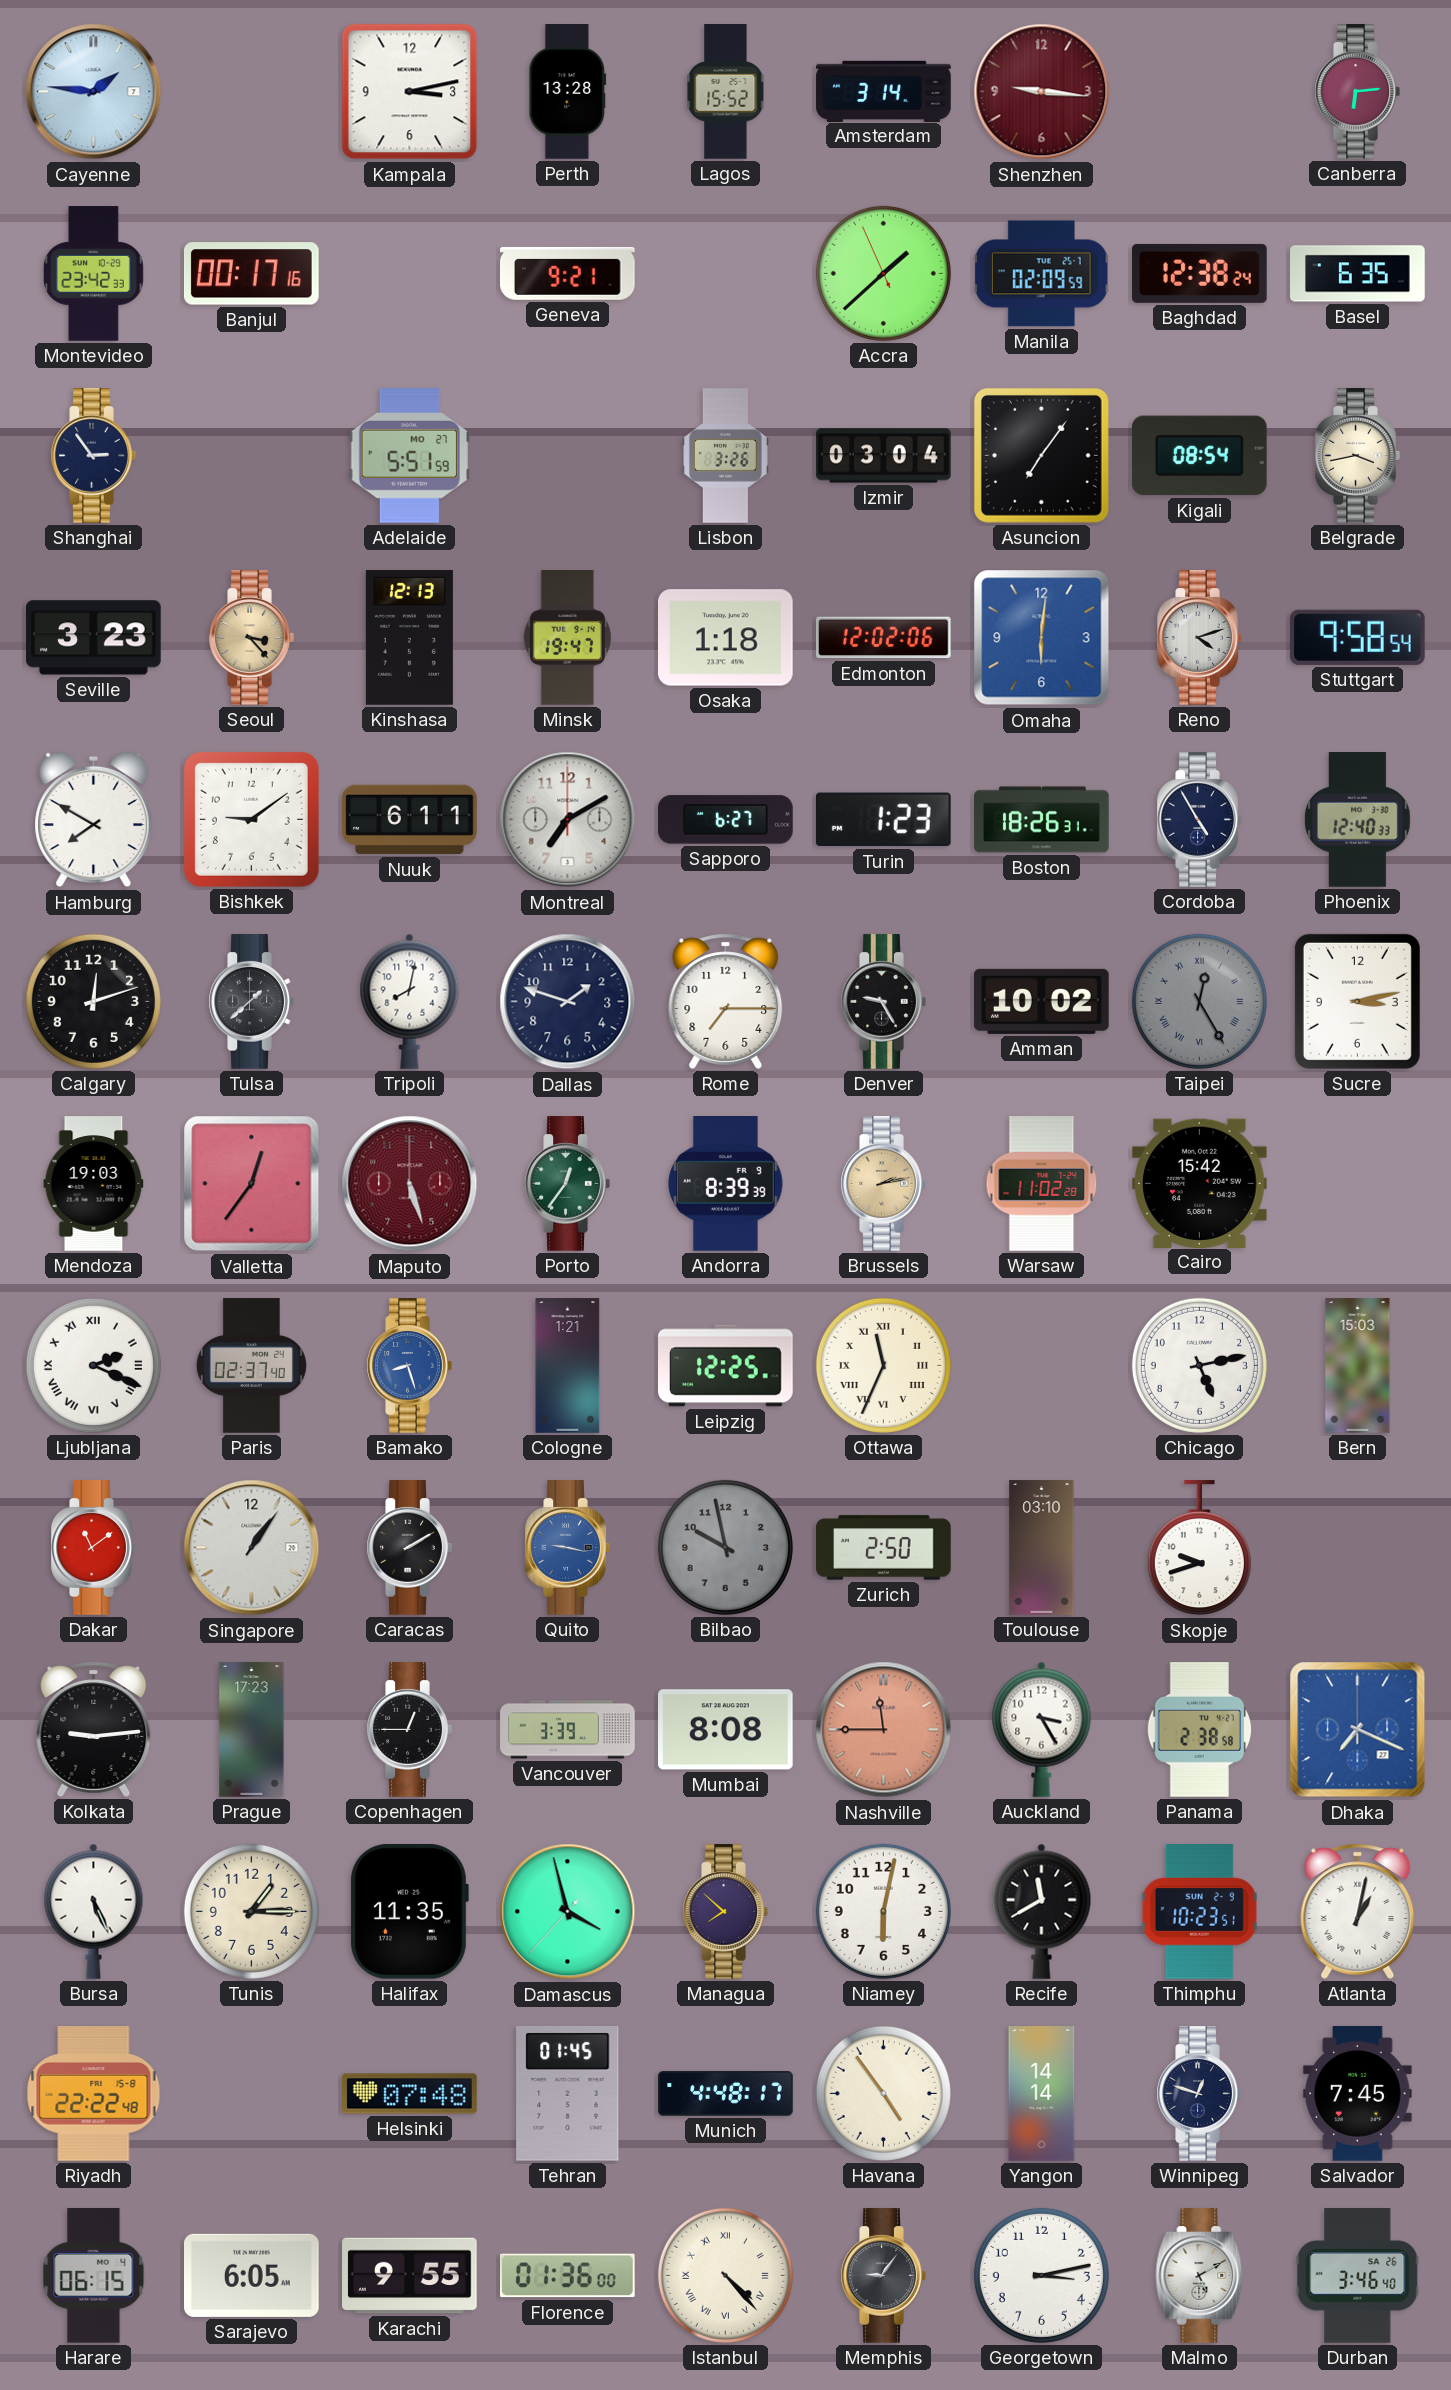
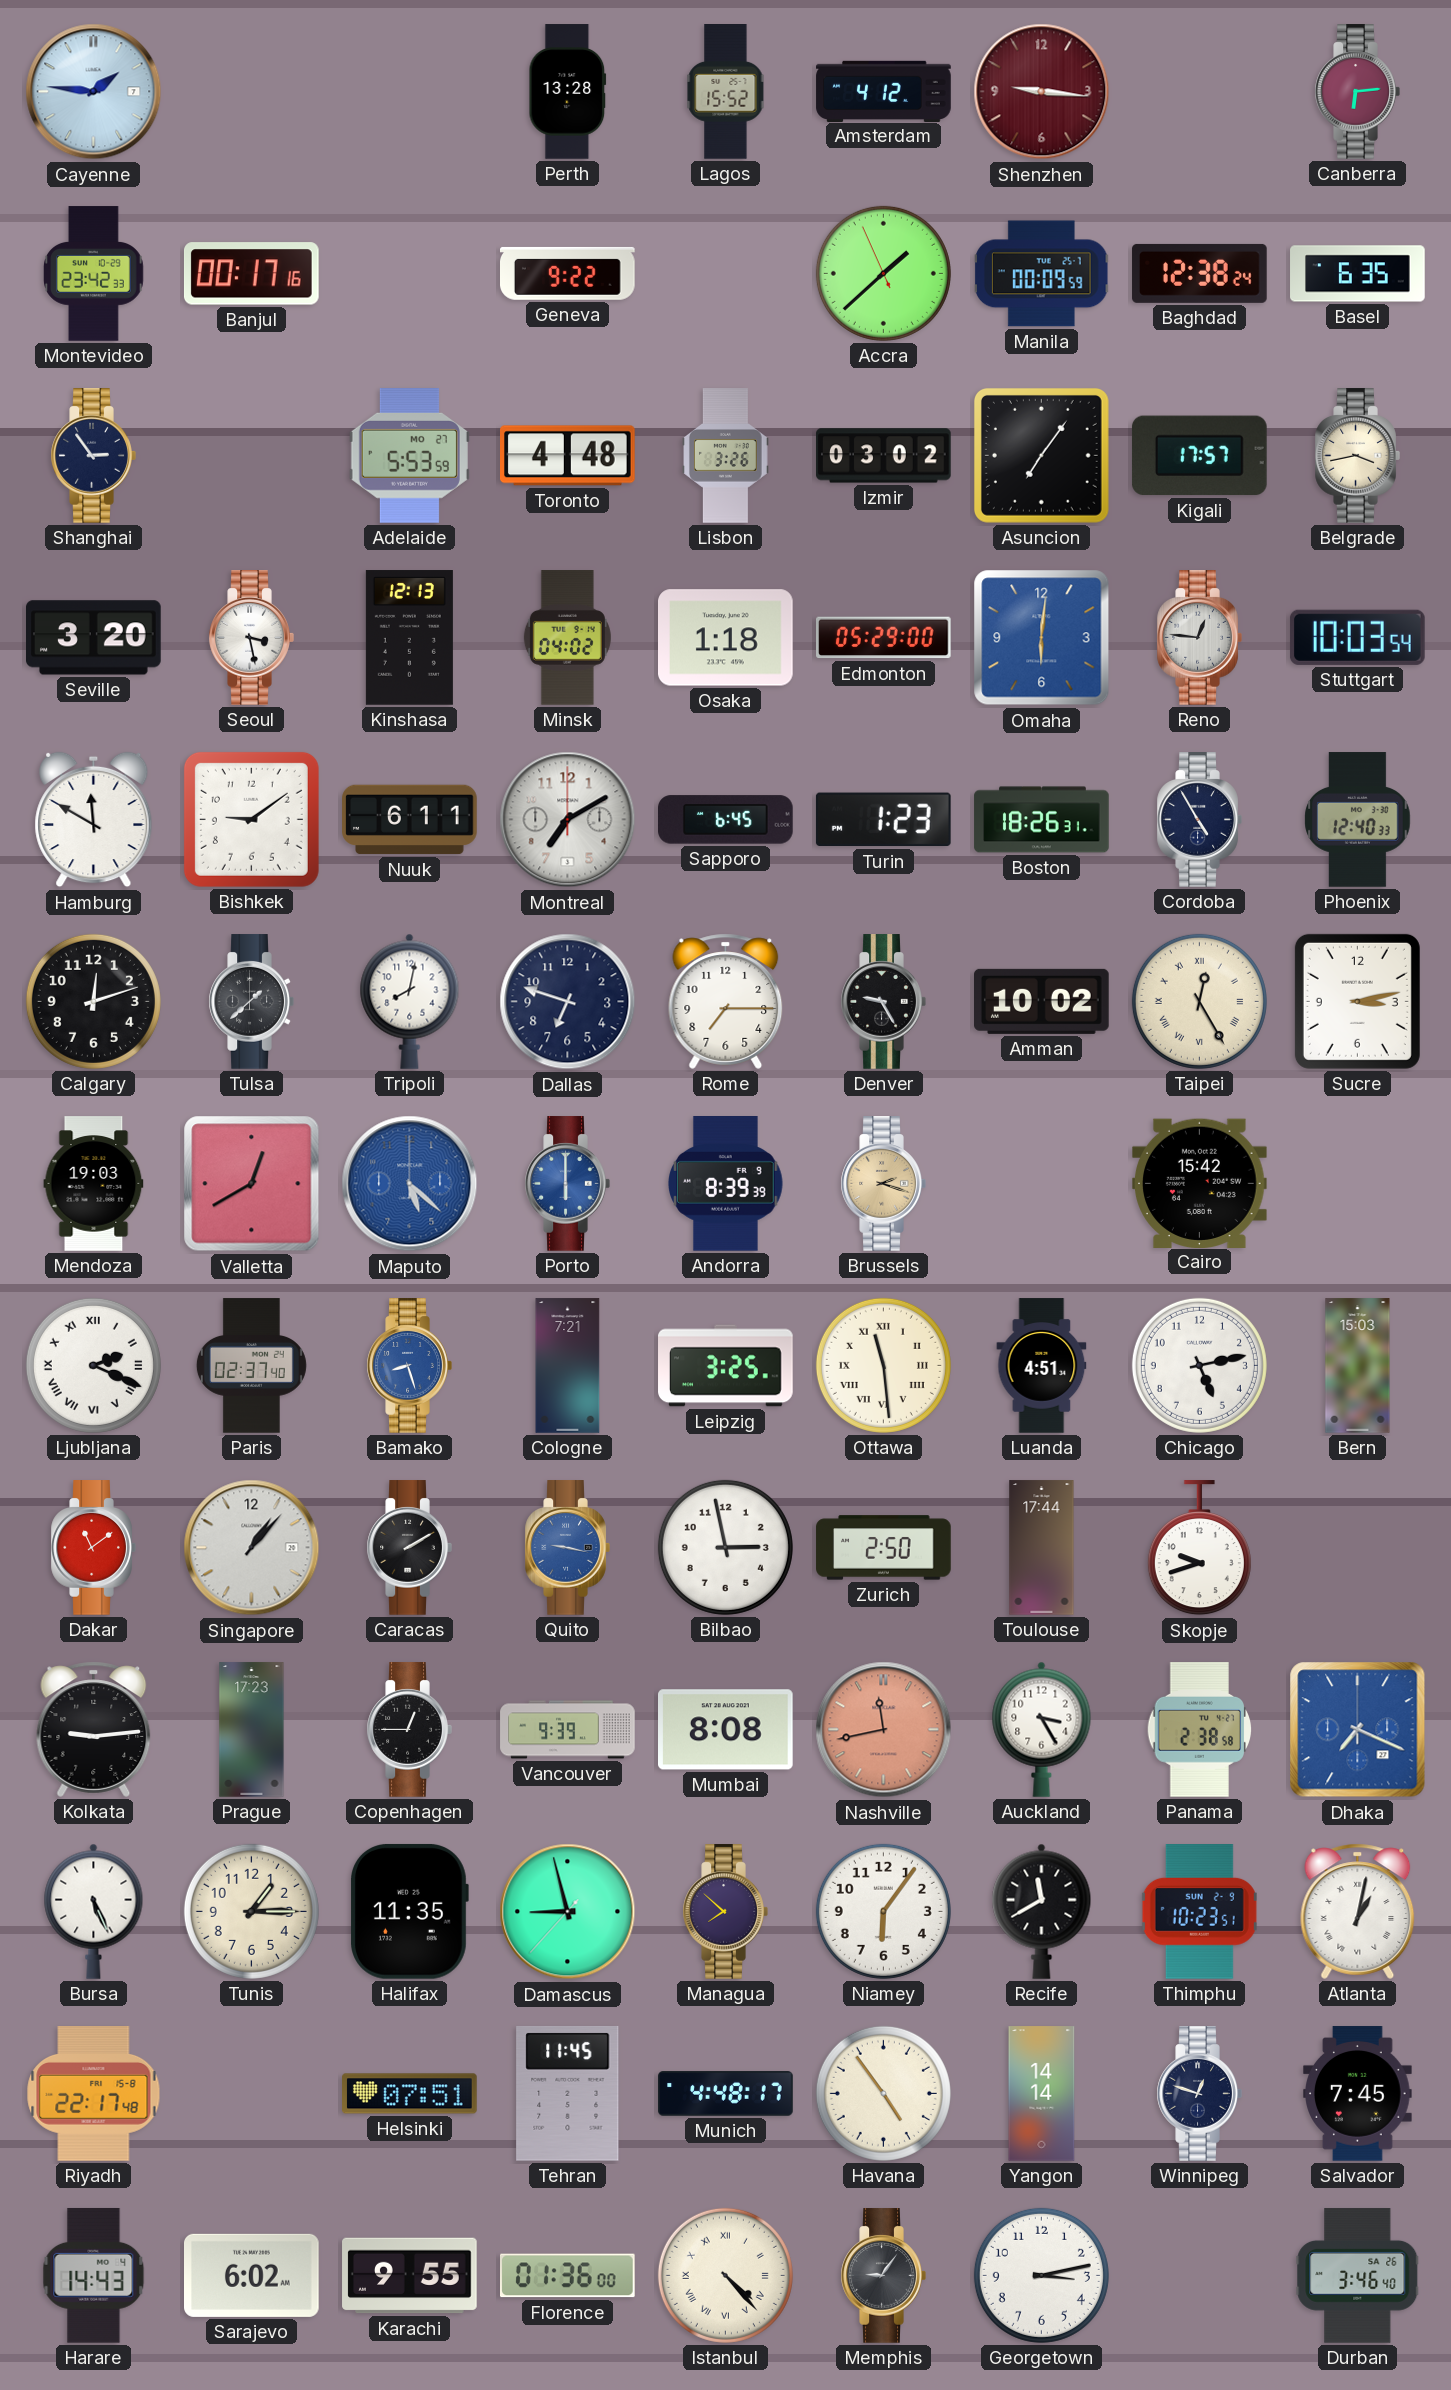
Kampala: 3:13 -> none (410, 92)
Amsterdam: 3:14 -> 4:12 (884, 91)
Geneva: 9:21 -> 9:22 (568, 273)
Manila: 02:09 -> 00:09 (1042, 274)
Adelaide: 5:51 -> 5:53 (409, 456)
Toronto: none -> 4:48 (568, 456)
Izmir: 03:04 -> 03:02 (884, 456)
Kigali: 08:54 -> 17:57 (1199, 456)
Seville: 3:23 -> 3:20 (94, 638)
Seoul: 3:23 -> 3:28 (251, 638)
Seoul dial: champagne -> white (251, 638)
Minsk: 19:47 -> 04:02 (567, 638)
Edmonton: 12:02 -> 05:29 (884, 638)
Reno: 4:12 -> 12:46 (1199, 638)
Stuttgart: 9:58 -> 10:03 (1357, 637)
Hamburg: 7:50 -> 11:50 (94, 820)
Sapporo: 6:27 -> 6:45 (726, 820)
Dallas: 1:48 -> 6:48 (568, 1002)
Taipei dial: grey -> cream (1199, 1001)
Valletta: 12:36 -> 12:40 (252, 1184)
Maputo: 5:27 -> 5:22 (410, 1184)
Maputo dial: burgundy -> blue (410, 1184)
Porto: 12:36 -> 6:00 (567, 1184)
Porto dial: green -> blue (567, 1184)
Brussels: 2:13 -> 2:18 (883, 1184)
Warsaw: 11:02 -> none (1042, 1184)
Cologne: 1:21 -> 7:21 (568, 1366)
Leipzig: 12:25 -> 3:25 (726, 1366)
Ottawa: 11:34 -> 11:29 (883, 1365)
Luanda: none -> 4:51 (1042, 1366)
Singapore: 1:06 -> 1:07 (252, 1548)
Bilbao: 9:58 -> 2:58 (725, 1547)
Bilbao dial: grey -> white (725, 1547)
Toulouse: 03:10 -> 17:44 (1042, 1548)
Vancouver: 3:39 -> 9:39 (568, 1730)
Nashville: 11:45 -> 11:43 (884, 1730)
Damascus: 3:57 -> 8:57 (568, 1912)
Niamey: 6:02 -> 6:06 (883, 1911)
Riyadh: 22:22 -> 22:17 (94, 2094)
Helsinki: 07:48 -> 07:51 (410, 2094)
Tehran: 01:45 -> 11:45 (568, 2093)
Harare: 06:15 -> 14:43 (94, 2276)
Sarajevo: 6:05 -> 6:02 (252, 2275)
Malmo: 5:10 -> none (1200, 2276)
